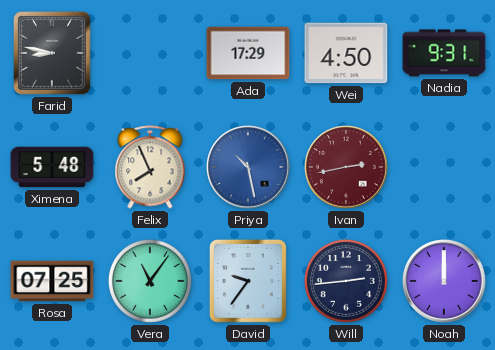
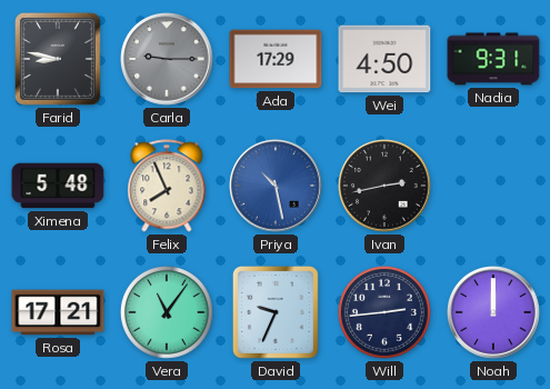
Carla: none -> 9:15 (167, 59)
Ivan dial: burgundy -> black (384, 186)
Rosa: 07:25 -> 17:21 (58, 312)
David: 9:36 -> 9:34 (276, 312)
